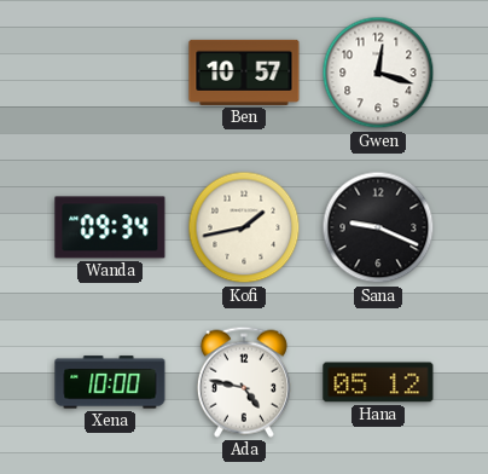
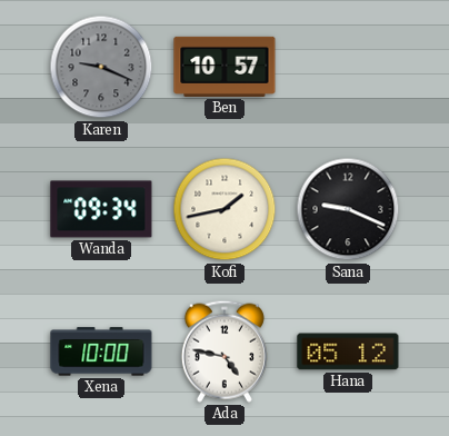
Karen: none -> 9:19 (101, 67)
Gwen: 12:18 -> none (378, 73)
